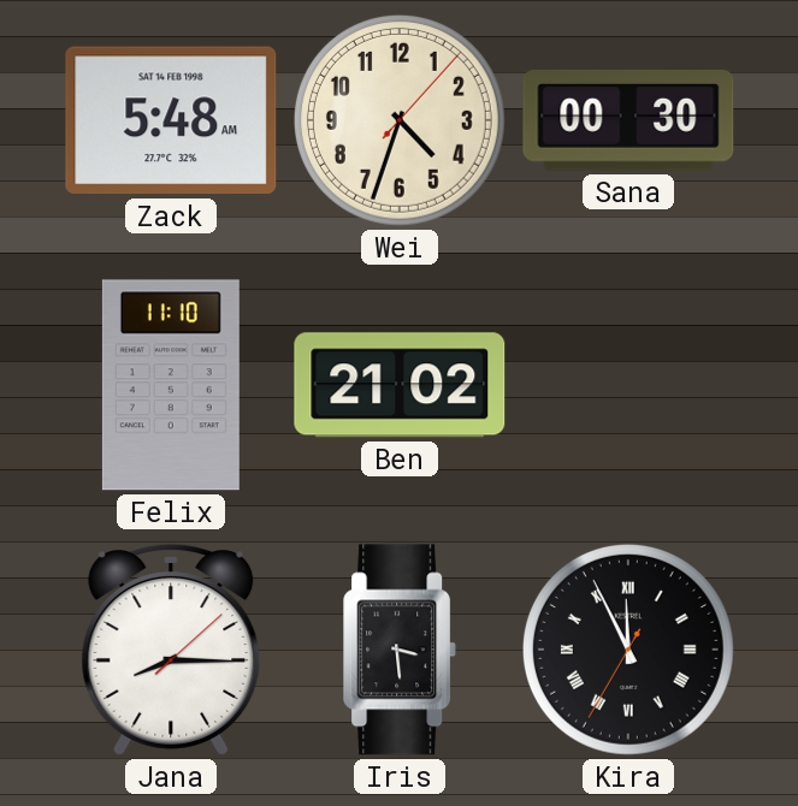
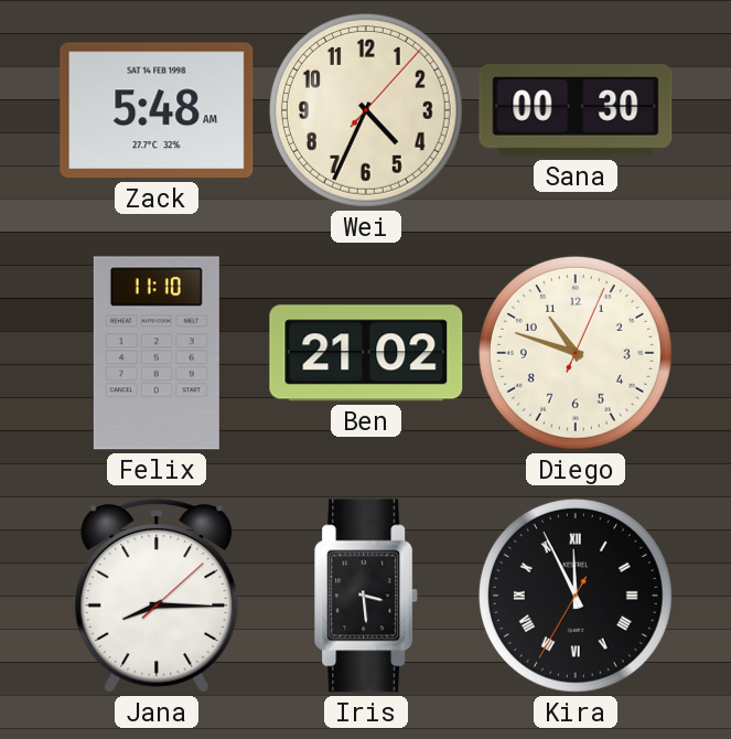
Wei: 4:33 -> 4:34 (366, 110)
Diego: none -> 10:48 (576, 353)
